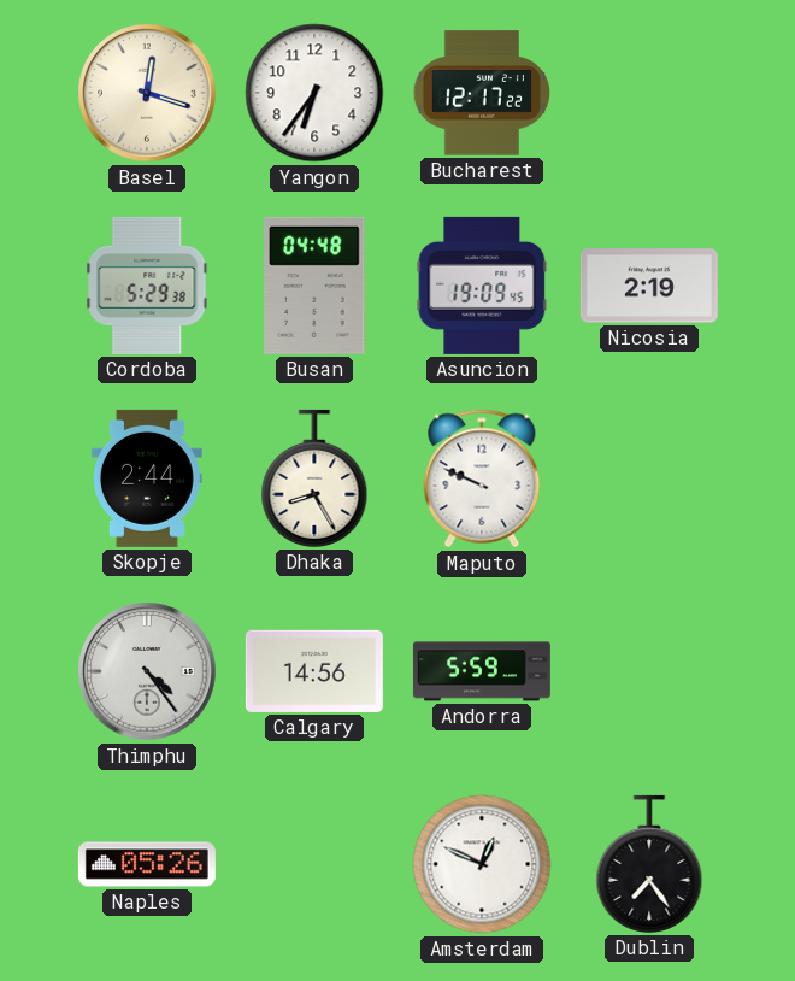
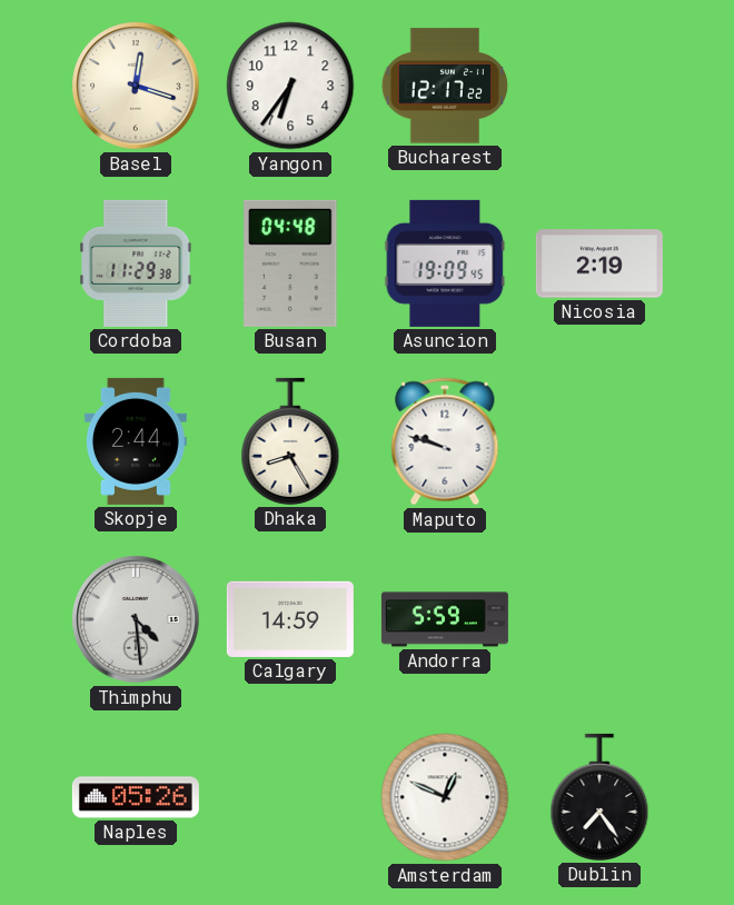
Cordoba: 5:29 -> 11:29 (136, 263)
Maputo: 9:49 -> 9:48 (445, 441)
Thimphu: 4:24 -> 4:29 (136, 619)
Calgary: 14:56 -> 14:59 (290, 619)
